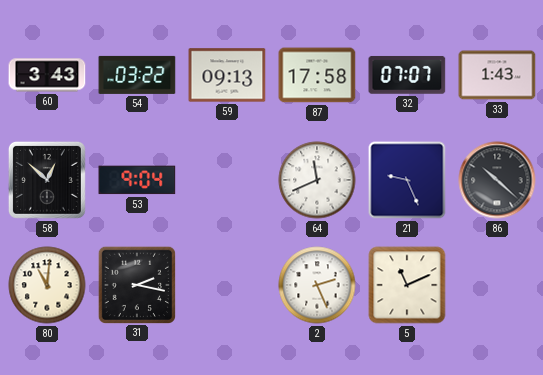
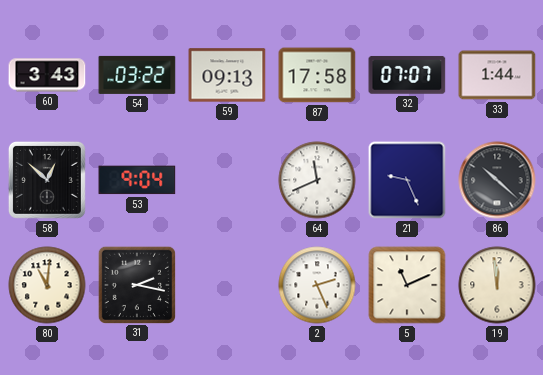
33: 1:43 -> 1:44 (497, 75)
19: none -> 11:59 (497, 285)
